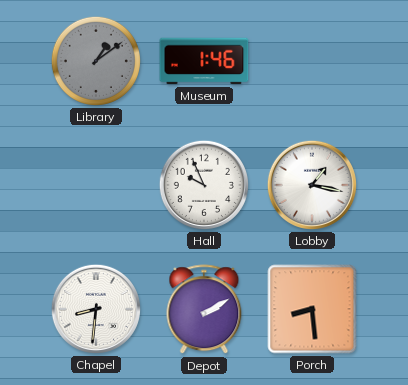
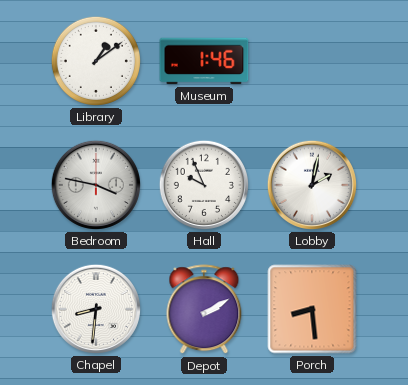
Library dial: grey -> white (96, 61)
Bedroom: none -> 3:47 (96, 185)
Lobby: 1:17 -> 2:02 (312, 185)
